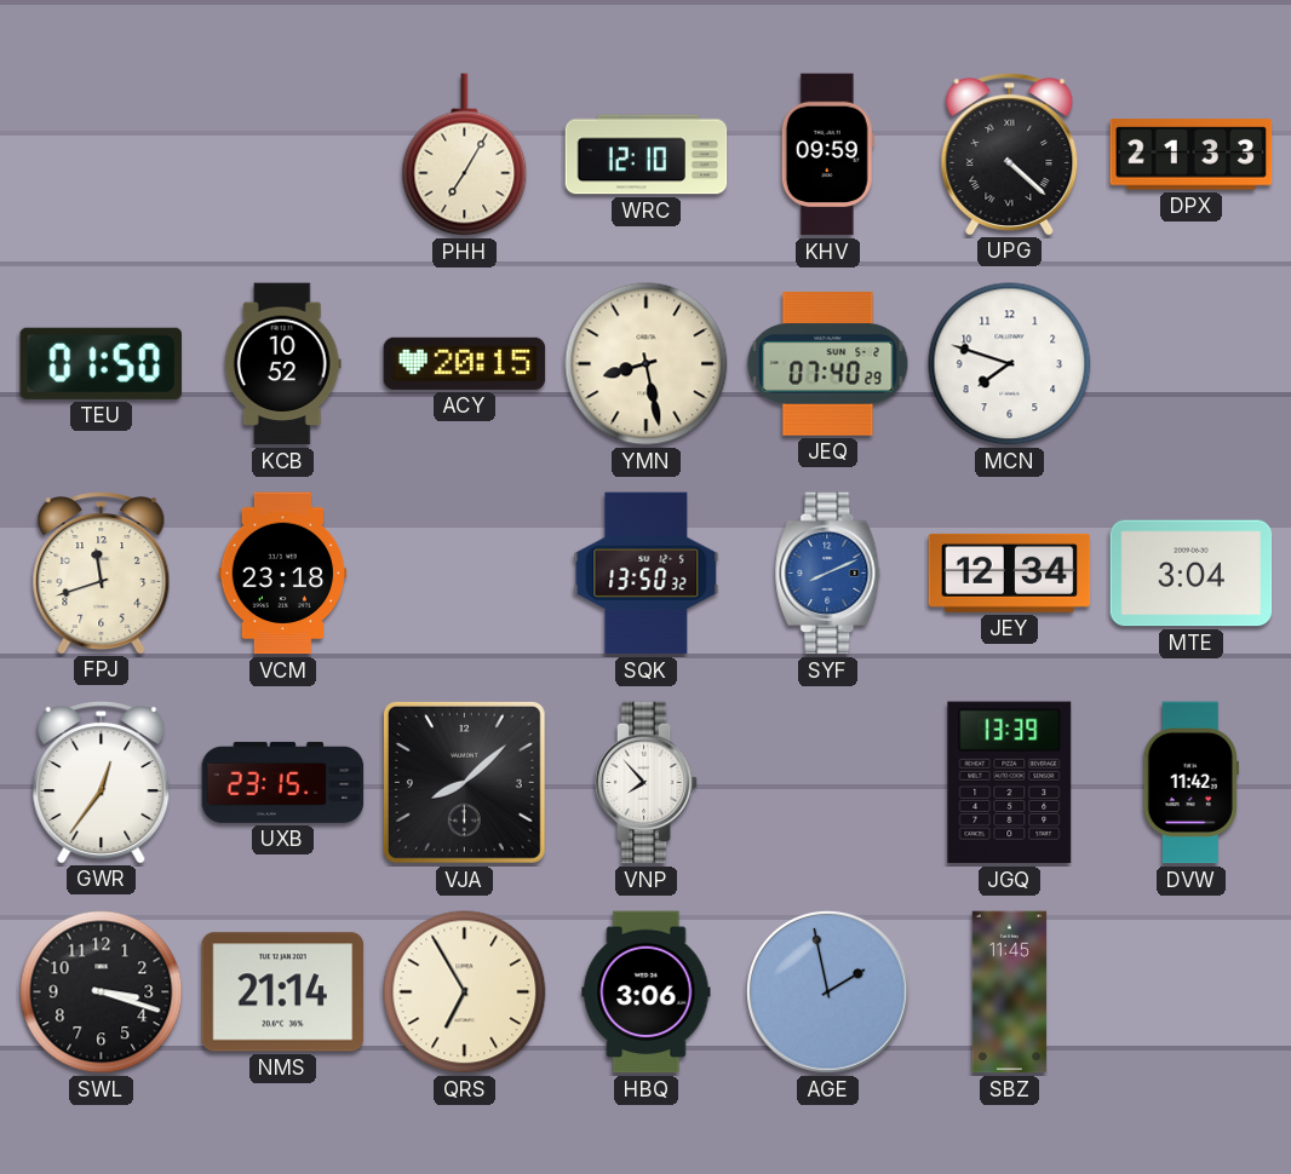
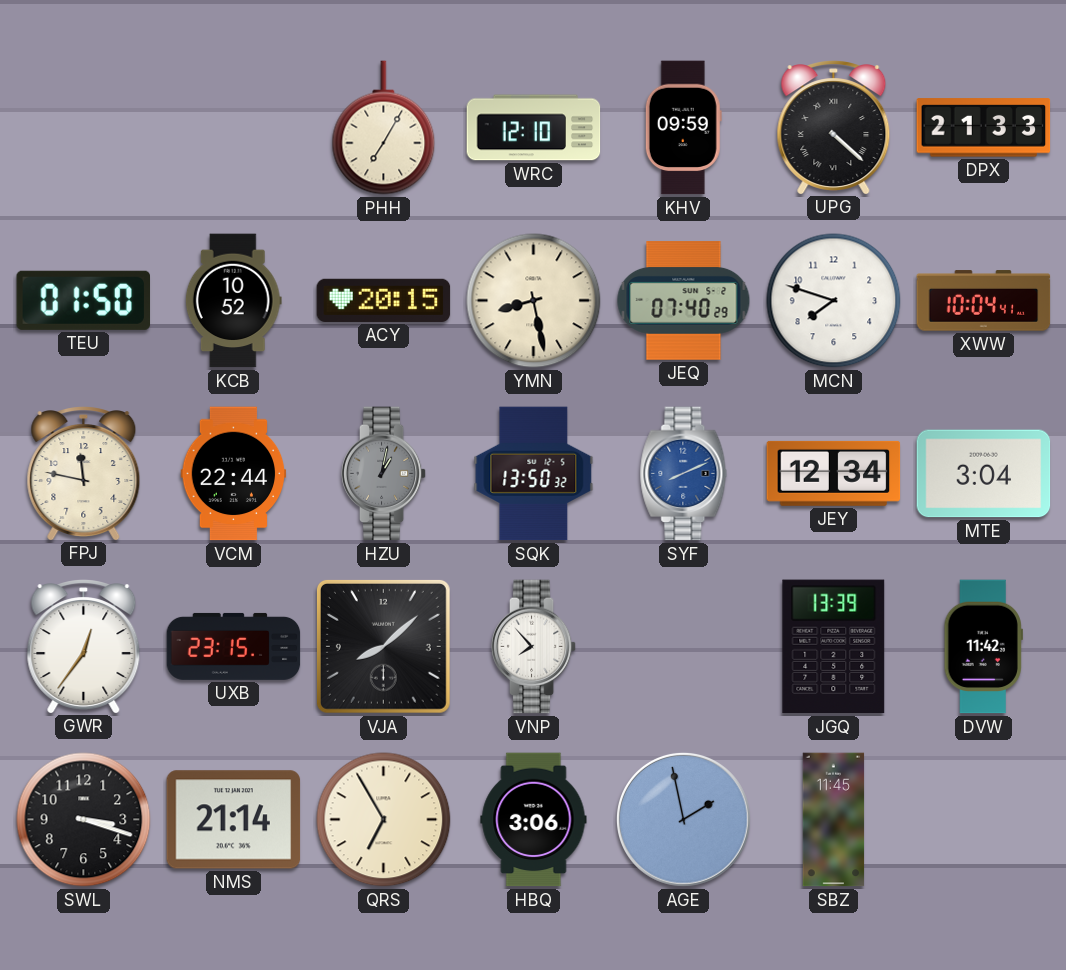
XWW: none -> 10:04 (984, 301)
FPJ: 11:42 -> 11:47 (84, 473)
VCM: 23:18 -> 22:44 (234, 474)
HZU: none -> 1:02 (384, 474)
